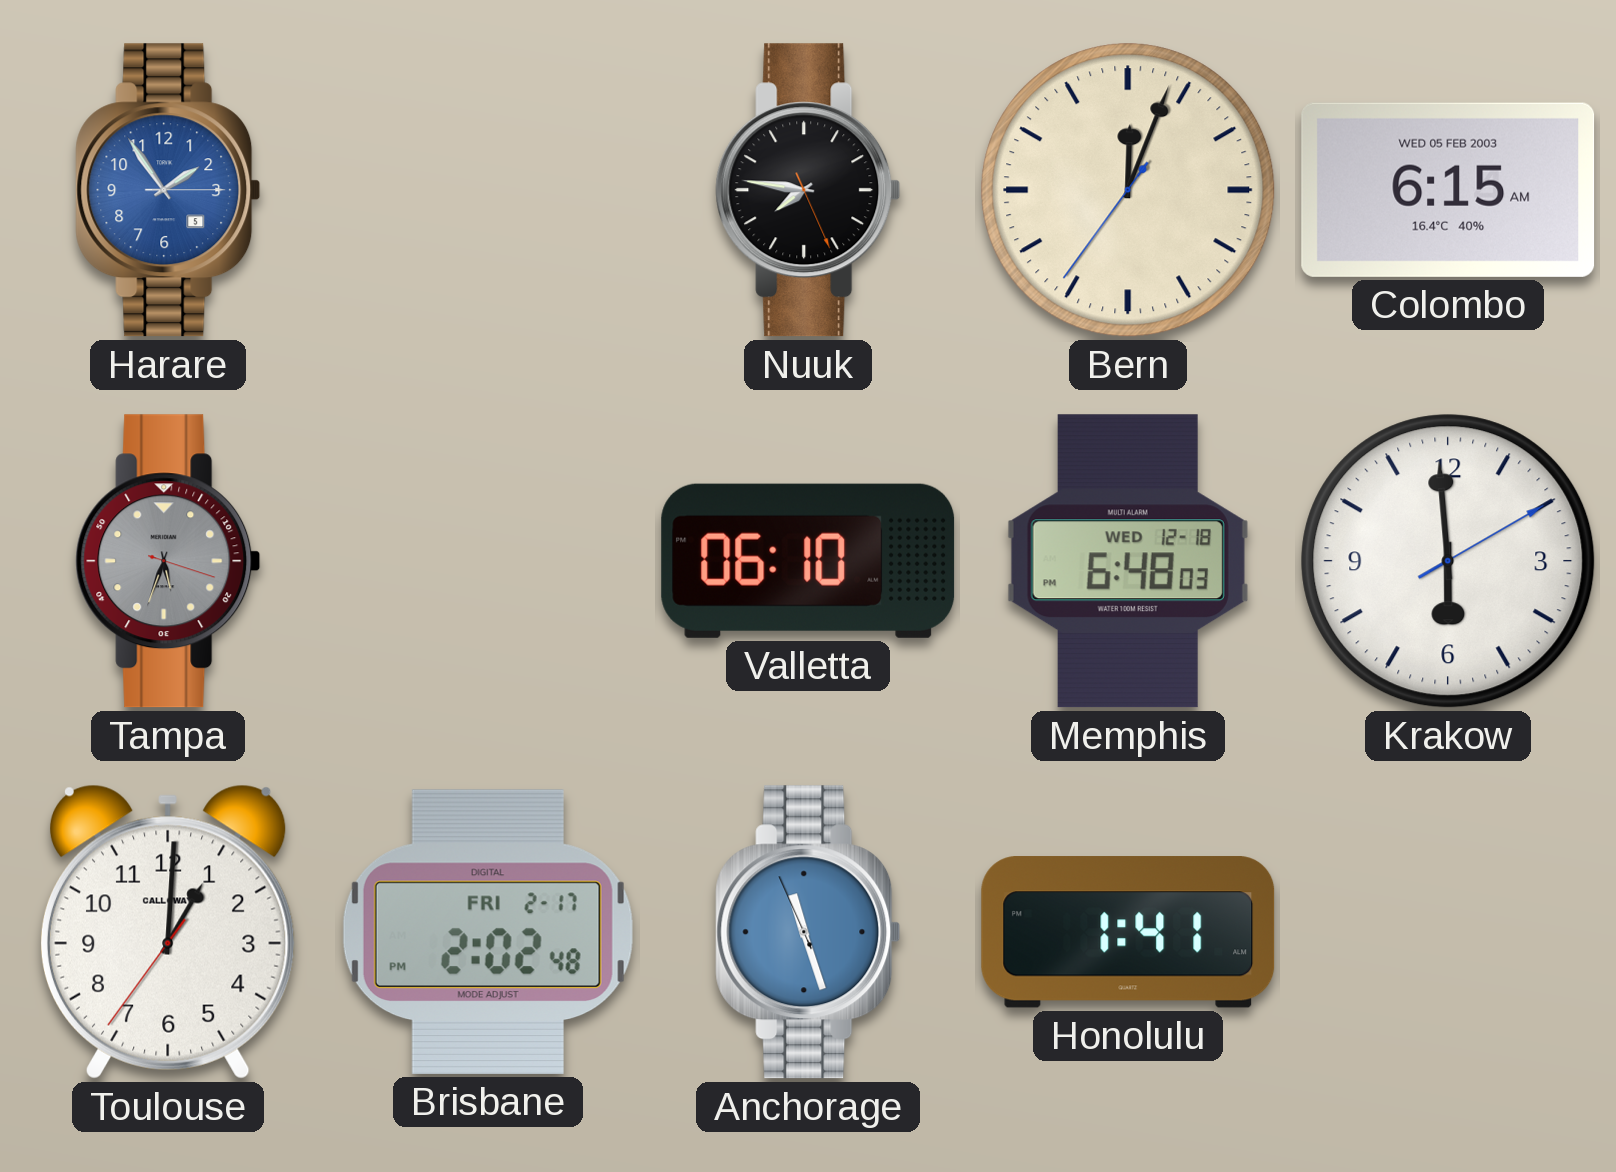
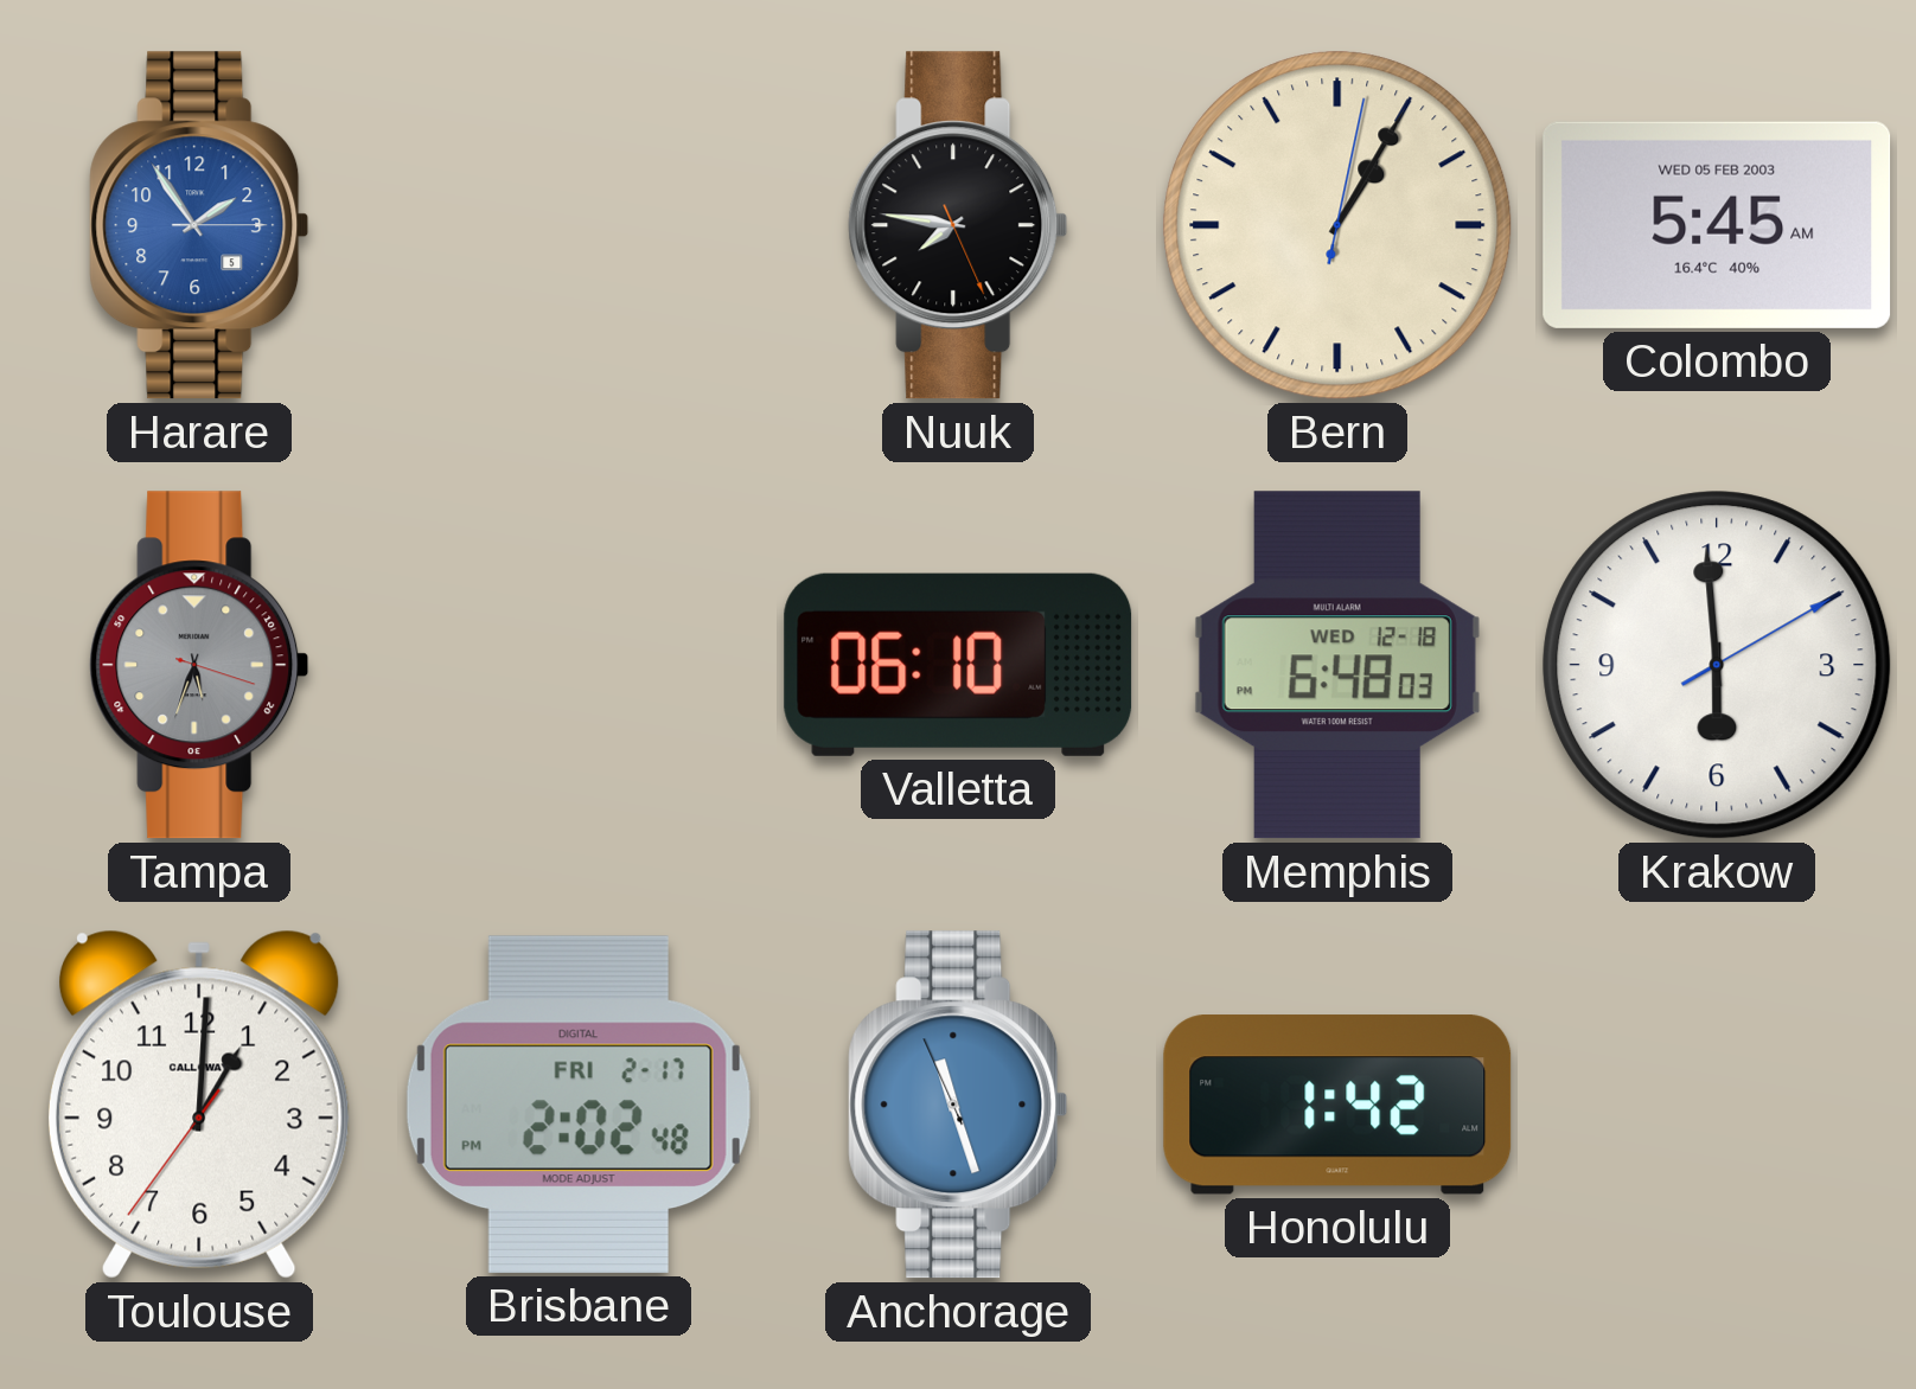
Bern: 12:03 -> 1:05 (1337, 225)
Colombo: 6:15 -> 5:45 (1717, 225)
Honolulu: 1:41 -> 1:42 (1337, 1105)
